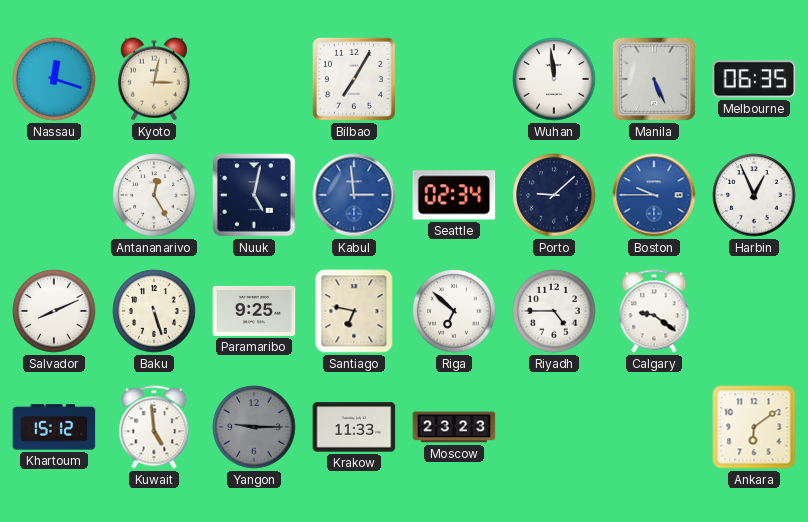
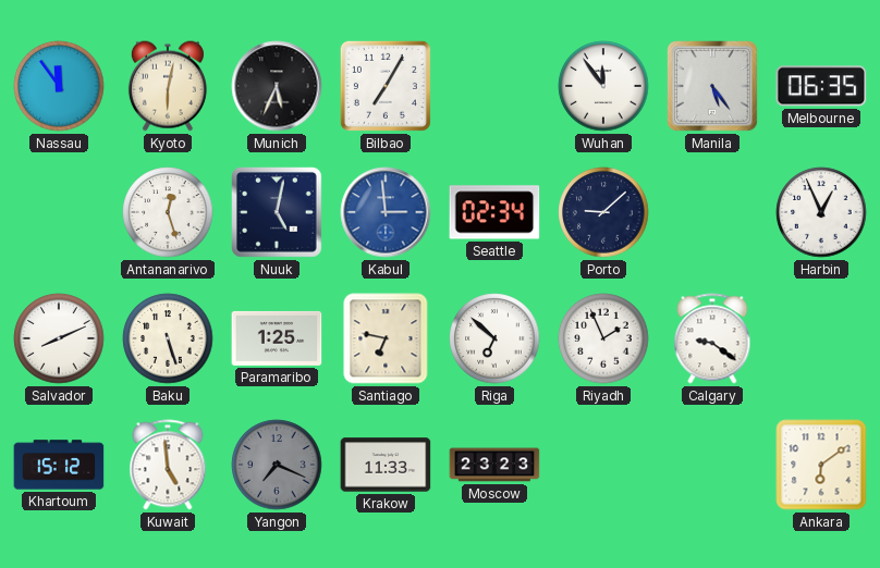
Nassau: 12:18 -> 11:54 (59, 86)
Kyoto: 3:02 -> 6:02 (168, 86)
Munich: none -> 5:34 (277, 86)
Wuhan: 11:59 -> 11:54 (603, 86)
Manila: 5:26 -> 5:24 (713, 87)
Antananarivo: 12:25 -> 12:27 (168, 212)
Boston: 9:45 -> none (654, 195)
Paramaribo: 9:25 -> 1:25 (277, 338)
Riyadh: 4:45 -> 1:56 (603, 338)
Yangon: 9:15 -> 7:19 (277, 465)
